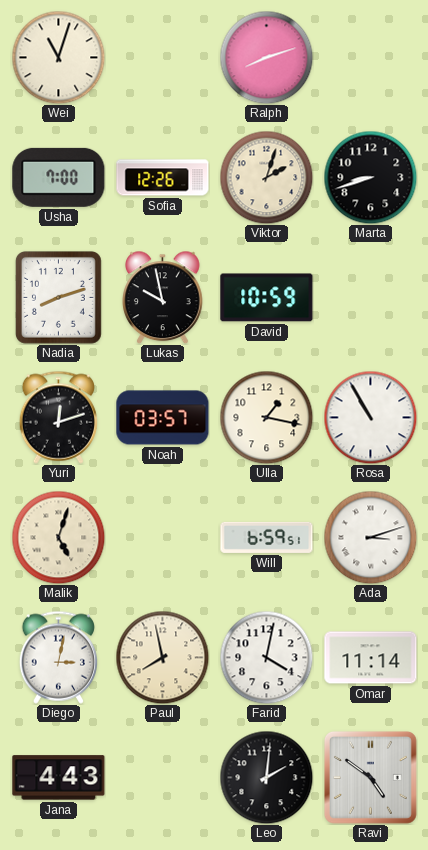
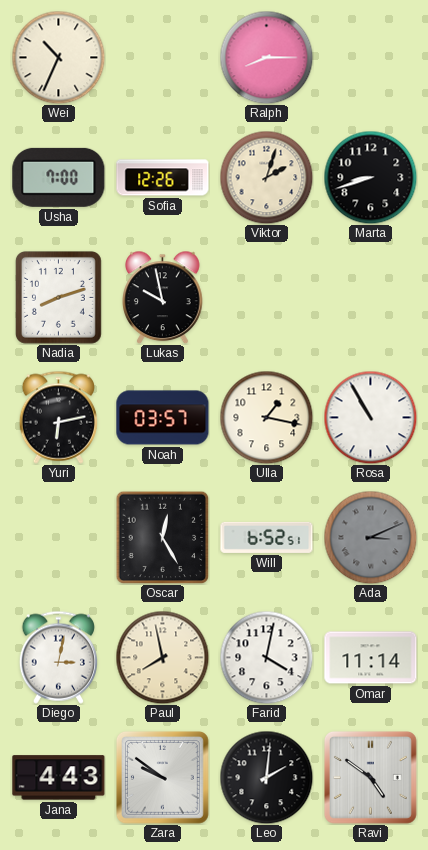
Wei: 11:03 -> 10:34 (58, 57)
Ralph: 8:12 -> 8:15 (266, 57)
David: 10:59 -> none (267, 298)
Yuri: 12:12 -> 6:13 (58, 417)
Malik: 5:03 -> none (58, 537)
Oscar: none -> 12:25 (162, 537)
Will: 6:59 -> 6:52 (267, 537)
Ada: 3:12 -> 3:11 (370, 537)
Ada dial: white -> grey (370, 537)
Zara: none -> 9:51 (162, 777)
